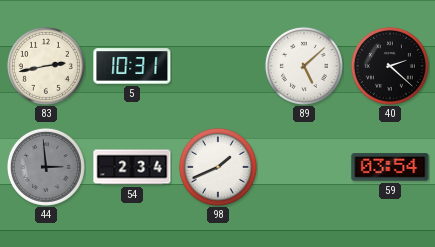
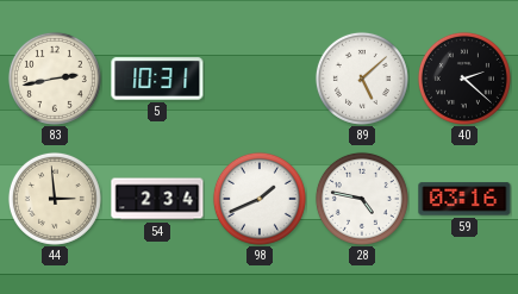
44 dial: grey -> cream (55, 199)
28: none -> 4:47 (362, 199)
59: 03:54 -> 03:16 (464, 199)
